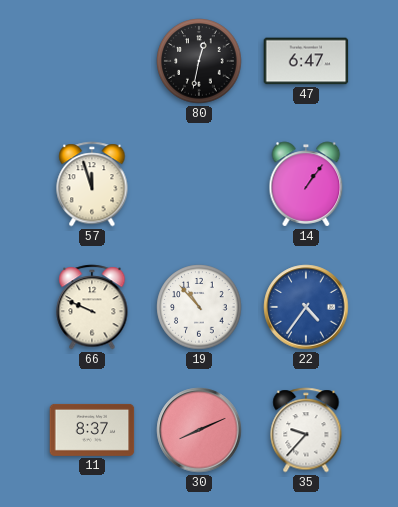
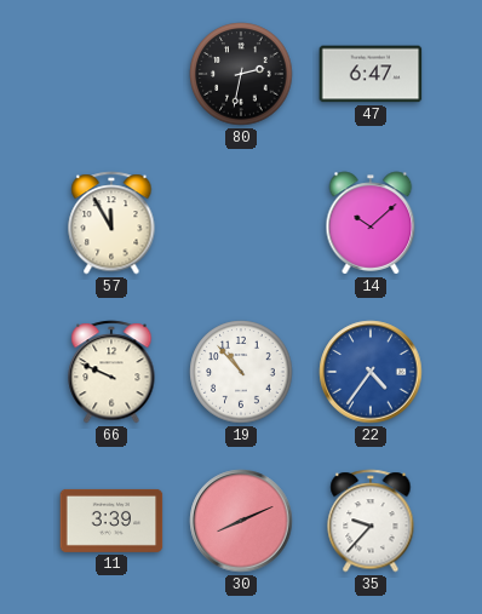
80: 12:32 -> 2:32 (241, 74)
57: 11:57 -> 11:55 (111, 223)
14: 1:06 -> 10:08 (371, 223)
11: 8:37 -> 3:39 (111, 521)
